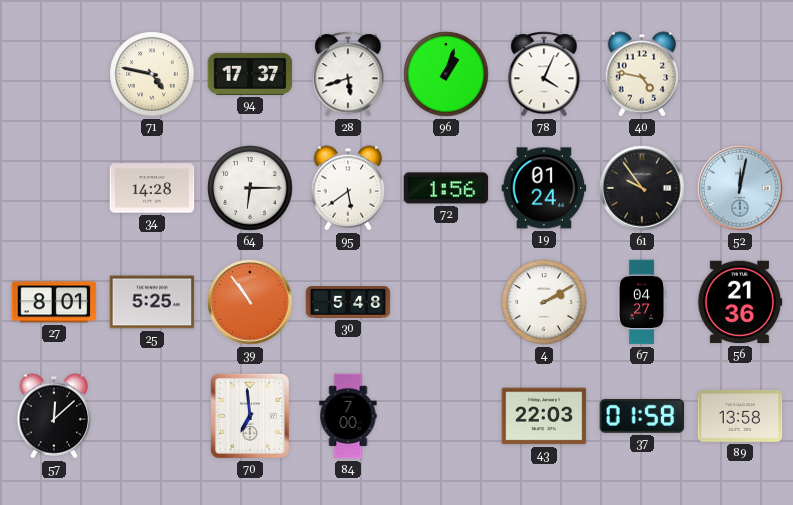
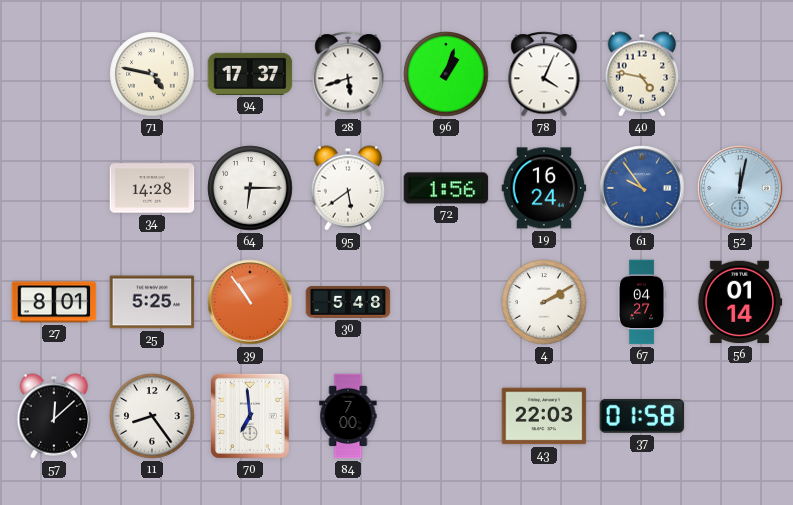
19: 01:24 -> 16:24 (544, 188)
61 dial: black -> blue (642, 188)
56: 21:36 -> 01:14 (740, 302)
11: none -> 8:24 (152, 416)
89: 13:58 -> none (740, 416)
